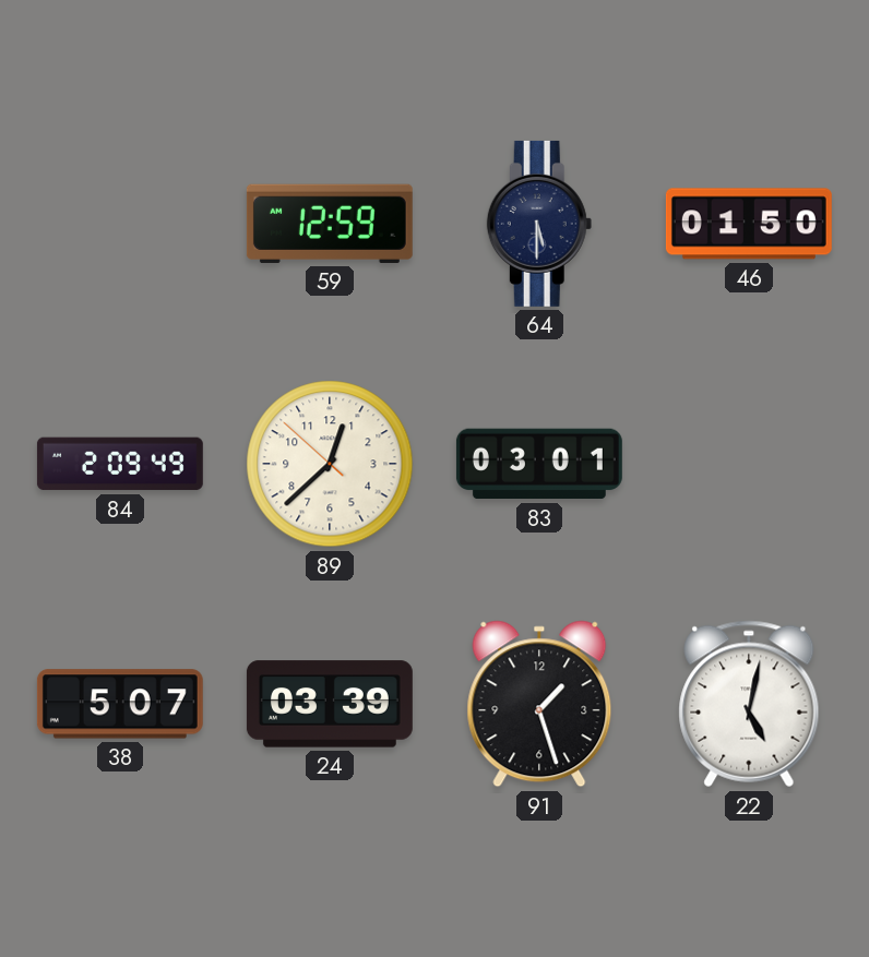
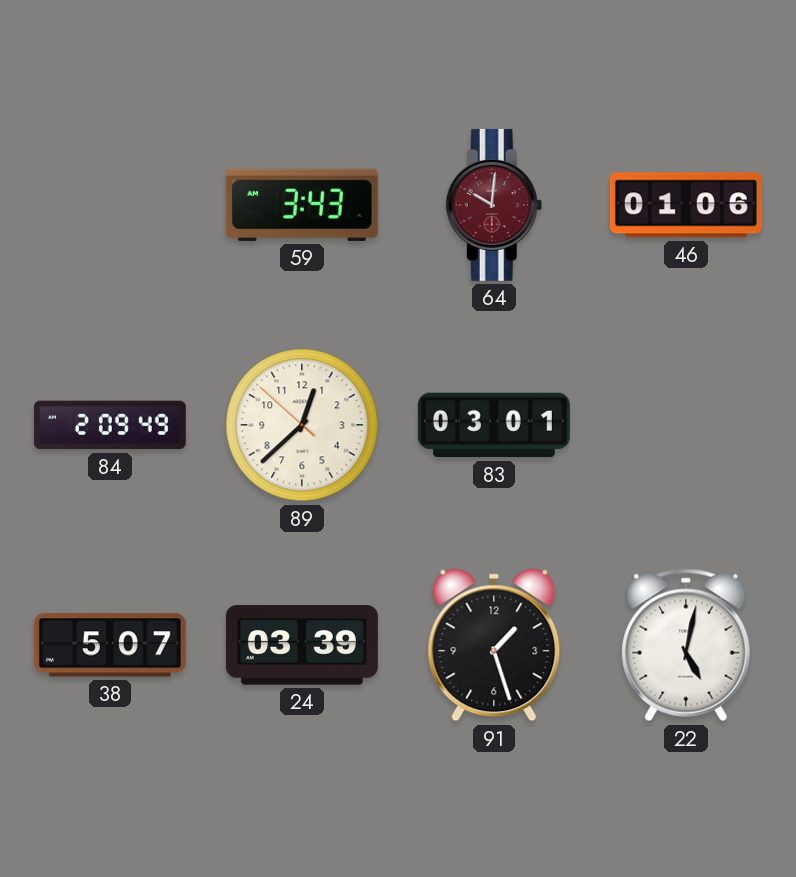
59: 12:59 -> 3:43 (302, 205)
64: 5:30 -> 10:01 (494, 205)
64 dial: navy -> burgundy (494, 205)
46: 01:50 -> 01:06 (686, 205)
